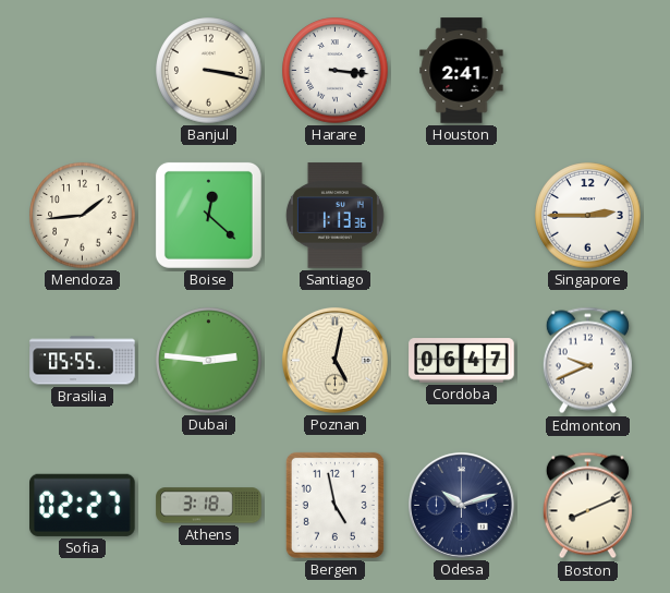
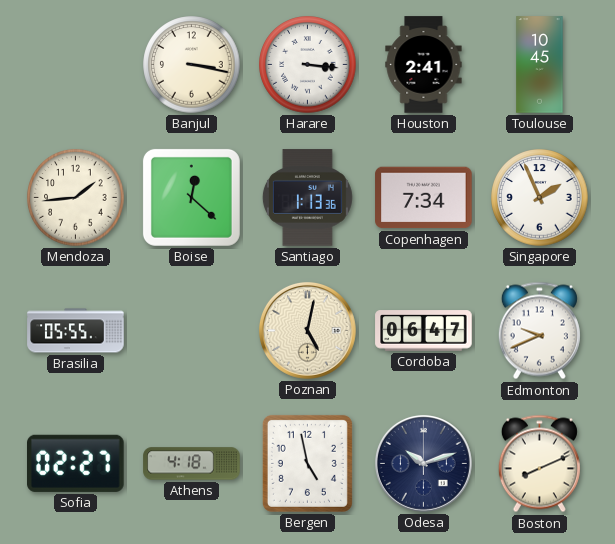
Toulouse: none -> 10:45 (540, 65)
Copenhagen: none -> 7:34 (424, 198)
Singapore: 2:45 -> 1:56 (540, 198)
Dubai: 2:46 -> none (209, 361)
Athens: 3:18 -> 4:18 (192, 464)
